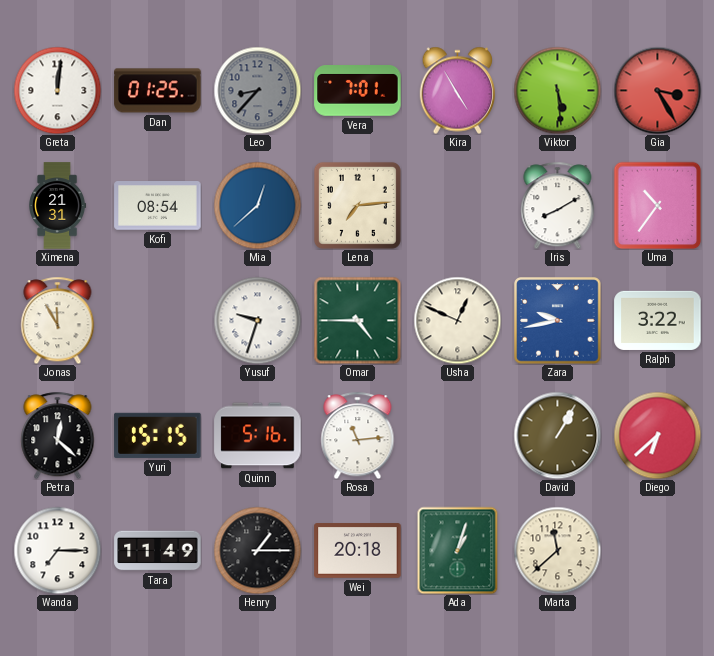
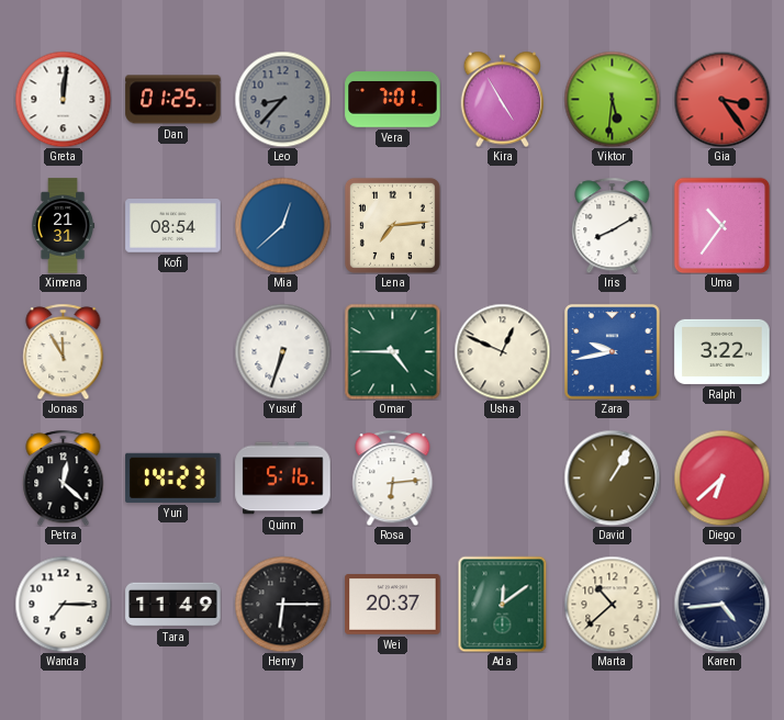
Viktor: 5:29 -> 5:31 (612, 99)
Gia: 3:25 -> 3:24 (721, 99)
Yusuf: 9:33 -> 6:33 (282, 351)
Yuri: 15:15 -> 14:23 (173, 477)
Rosa: 11:14 -> 6:14 (393, 477)
Henry: 1:15 -> 6:15 (282, 604)
Wei: 20:18 -> 20:37 (393, 605)
Ada: 1:03 -> 12:09 (503, 604)
Marta: 11:38 -> 10:38 (612, 604)
Karen: none -> 4:44 (721, 604)
